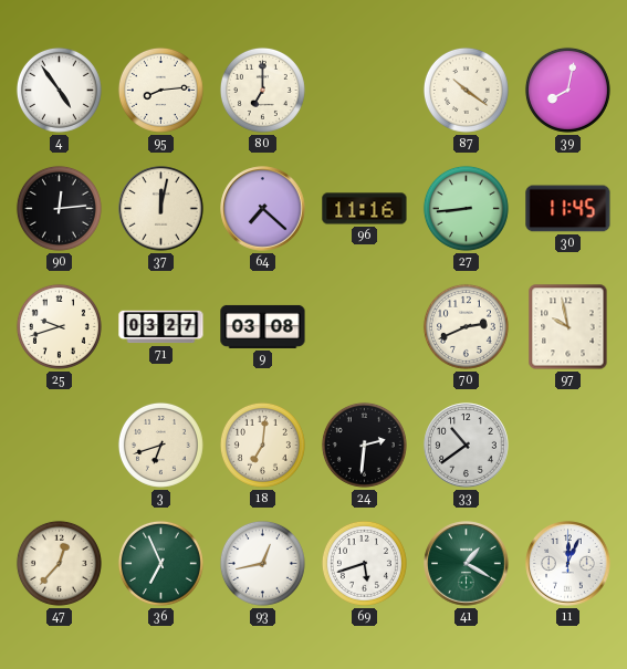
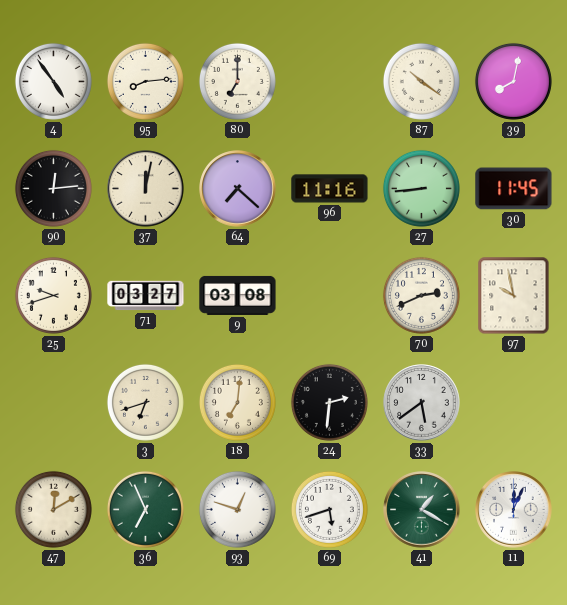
33: 10:39 -> 5:39 (422, 403)
47: 12:37 -> 12:10 (53, 509)
93: 12:43 -> 12:48 (237, 509)
